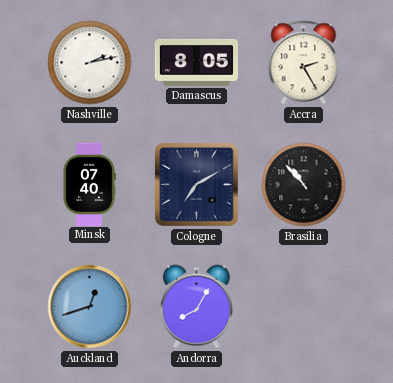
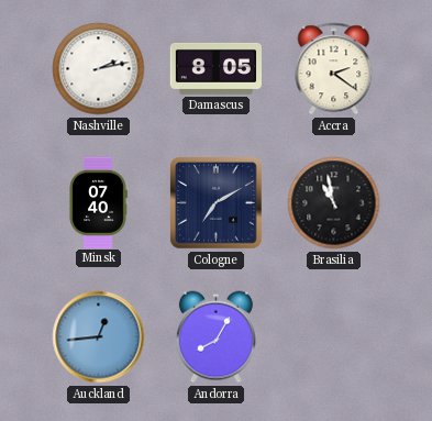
Accra: 2:25 -> 2:21 (334, 69)
Brasilia: 10:53 -> 10:58 (334, 203)
Auckland: 12:42 -> 12:44 (99, 337)
